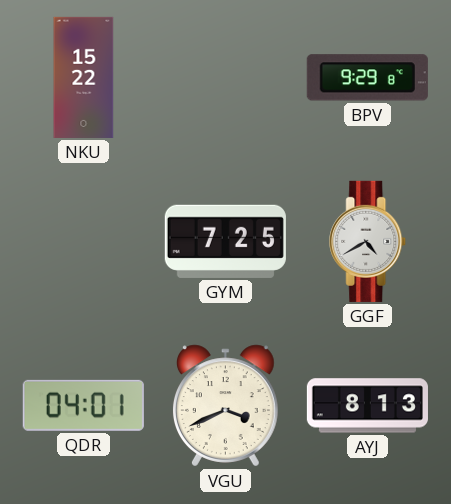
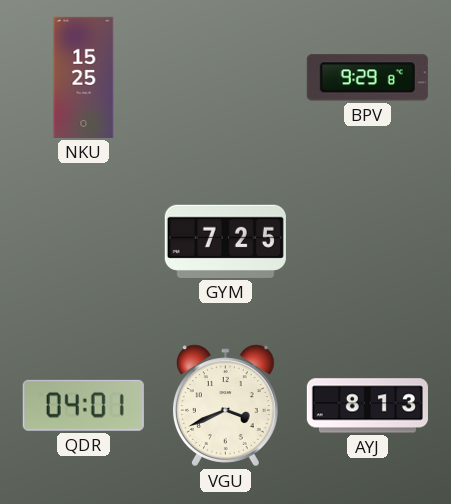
NKU: 15:22 -> 15:25 (84, 77)
GGF: 4:40 -> none (368, 241)
